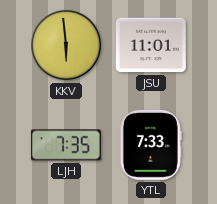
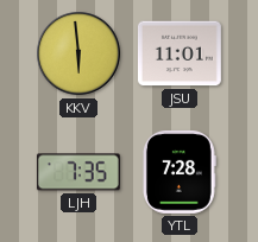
YTL: 7:33 -> 7:28 (180, 172)
